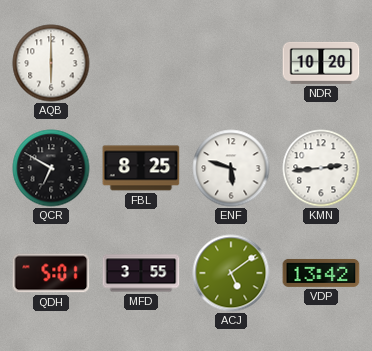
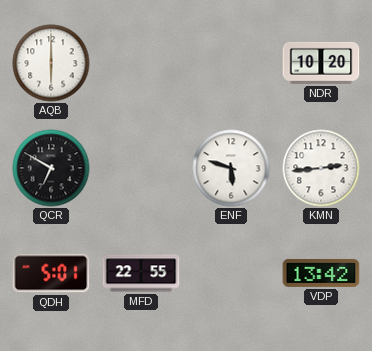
FBL: 8:25 -> none (141, 168)
MFD: 3:55 -> 22:55 (141, 273)
ACJ: 5:09 -> none (231, 273)
